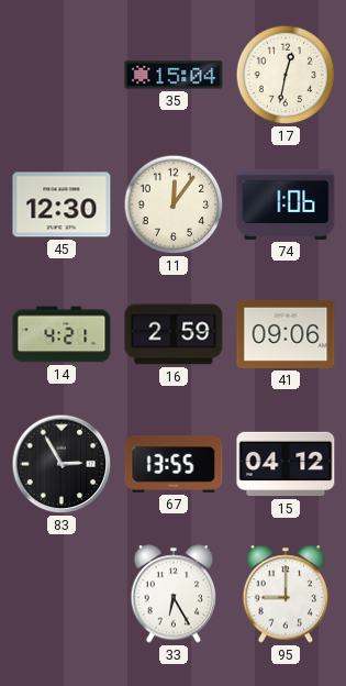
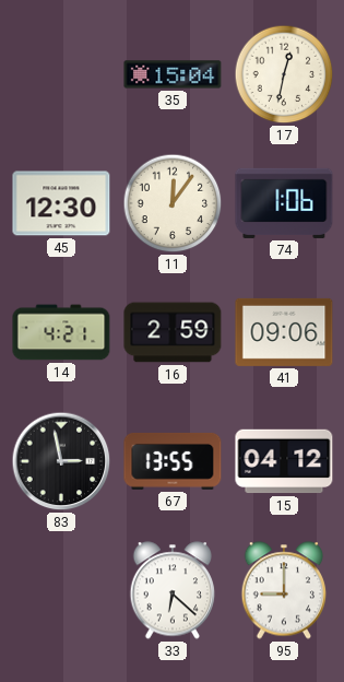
83: 2:55 -> 2:58 (61, 461)
33: 6:25 -> 6:22 (173, 590)
